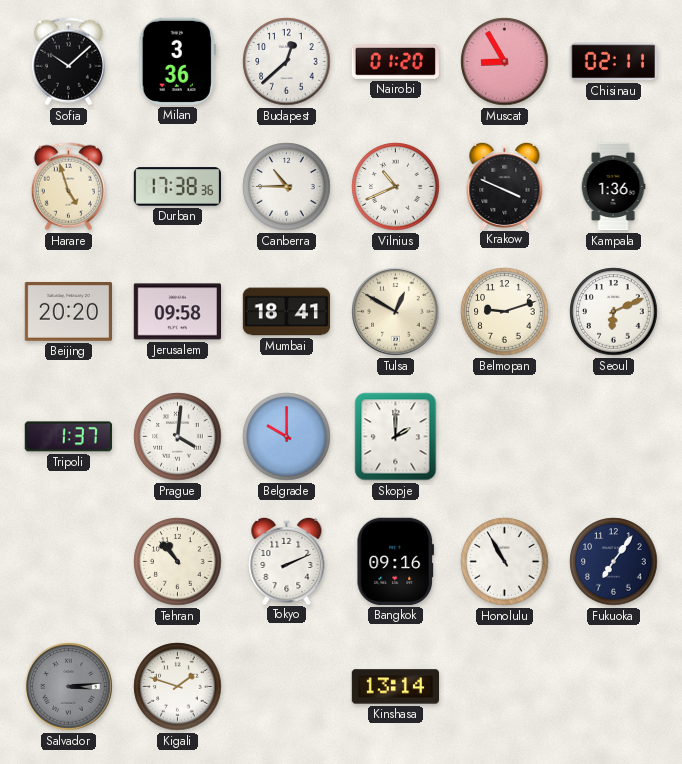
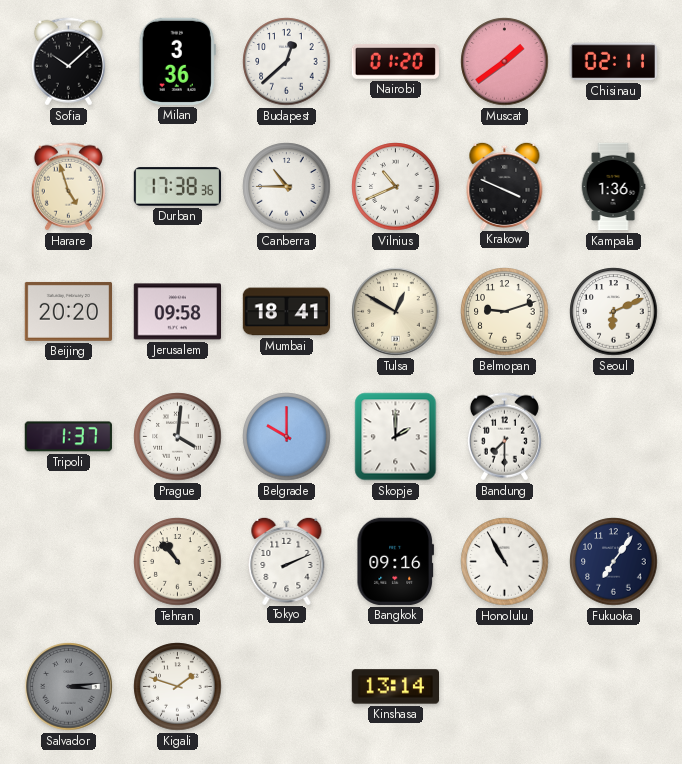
Muscat: 8:55 -> 1:39 (505, 62)
Bandung: none -> 7:30 (504, 437)
